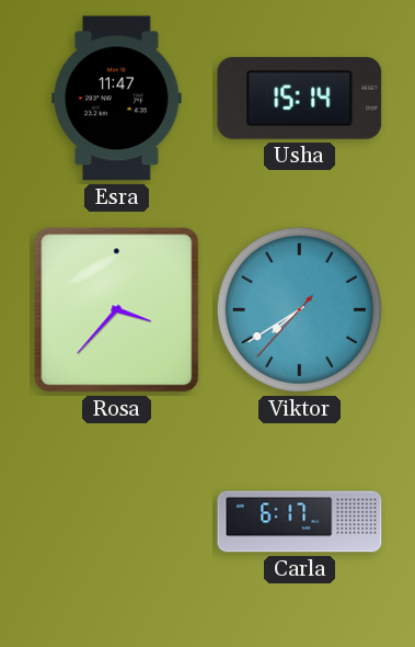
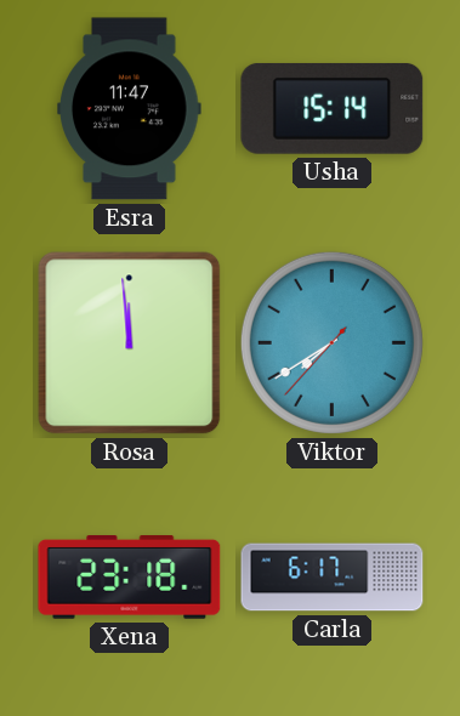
Rosa: 3:37 -> 11:59 (130, 343)
Xena: none -> 23:18 (130, 578)
